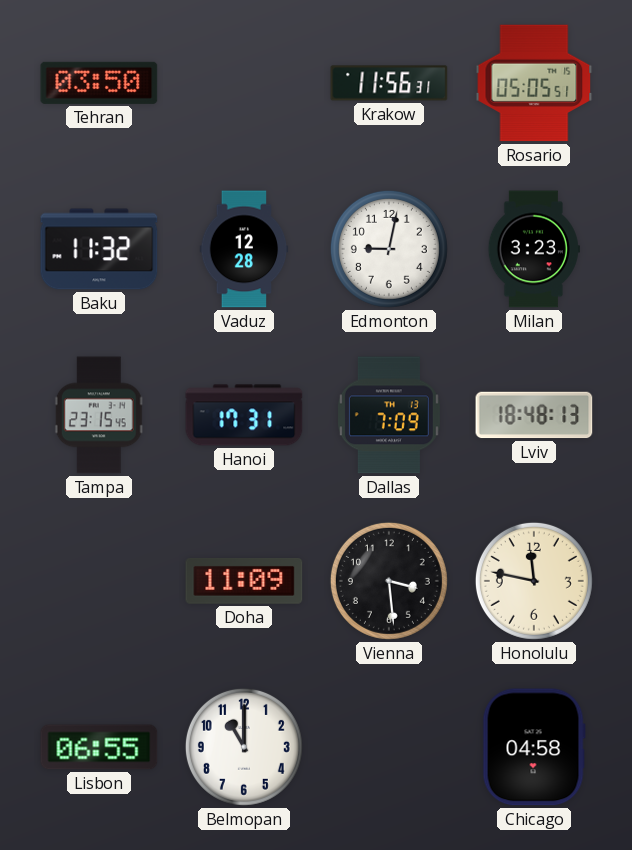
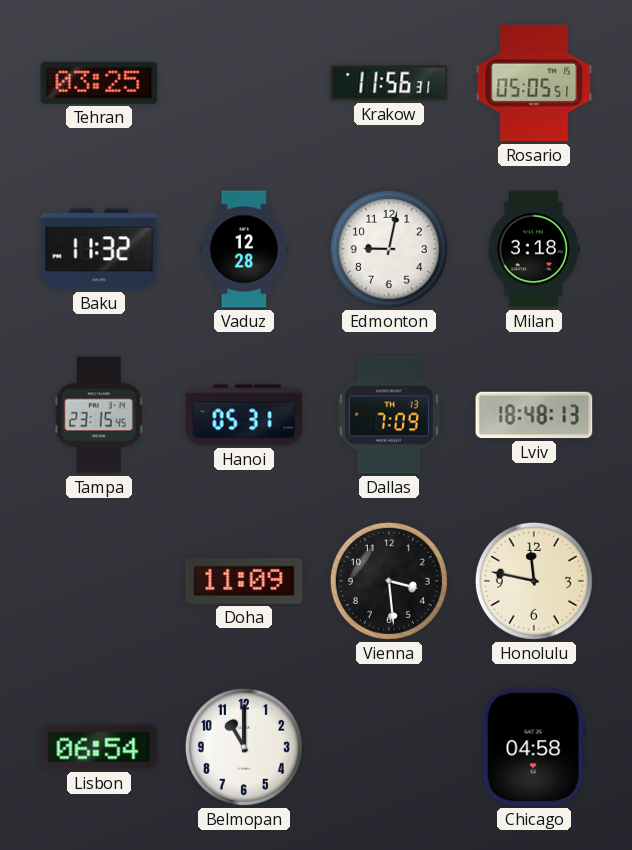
Tehran: 03:50 -> 03:25 (99, 83)
Milan: 3:23 -> 3:18 (534, 249)
Hanoi: 17:31 -> 05:31 (244, 415)
Lisbon: 06:55 -> 06:54 (99, 747)
